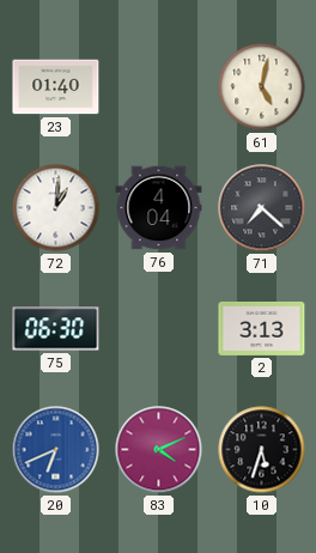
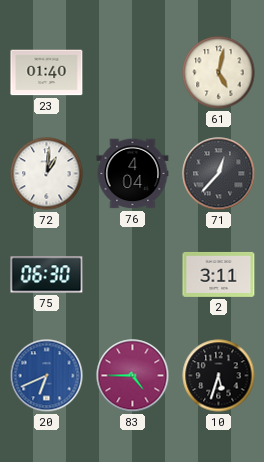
71: 7:22 -> 12:37 (219, 174)
2: 3:13 -> 3:11 (219, 274)
83: 4:11 -> 4:45 (133, 376)
